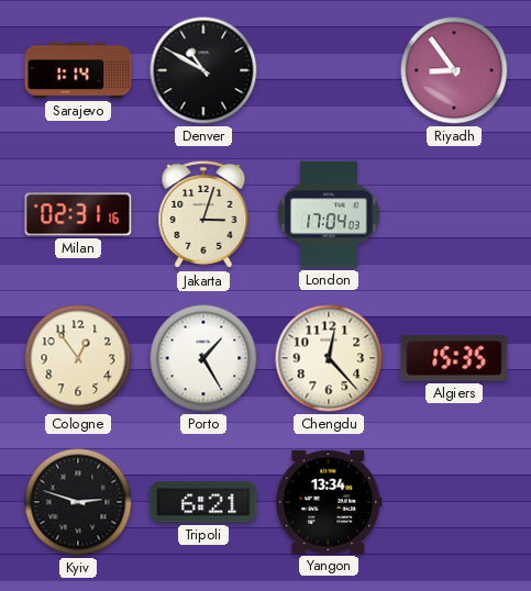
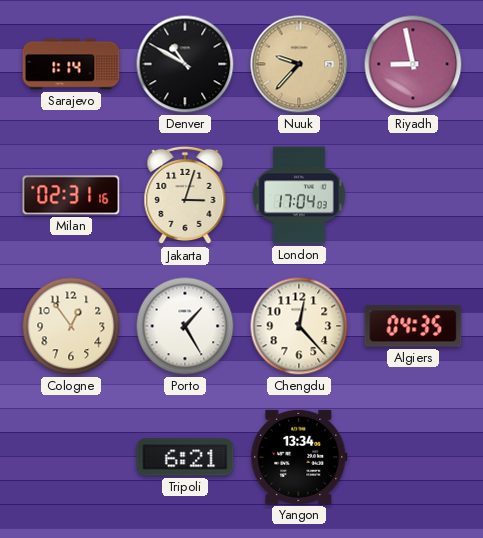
Nuuk: none -> 9:37 (299, 64)
Riyadh: 8:54 -> 8:58 (413, 64)
Algiers: 15:35 -> 04:35 (413, 326)
Kyiv: 2:48 -> none (78, 502)
